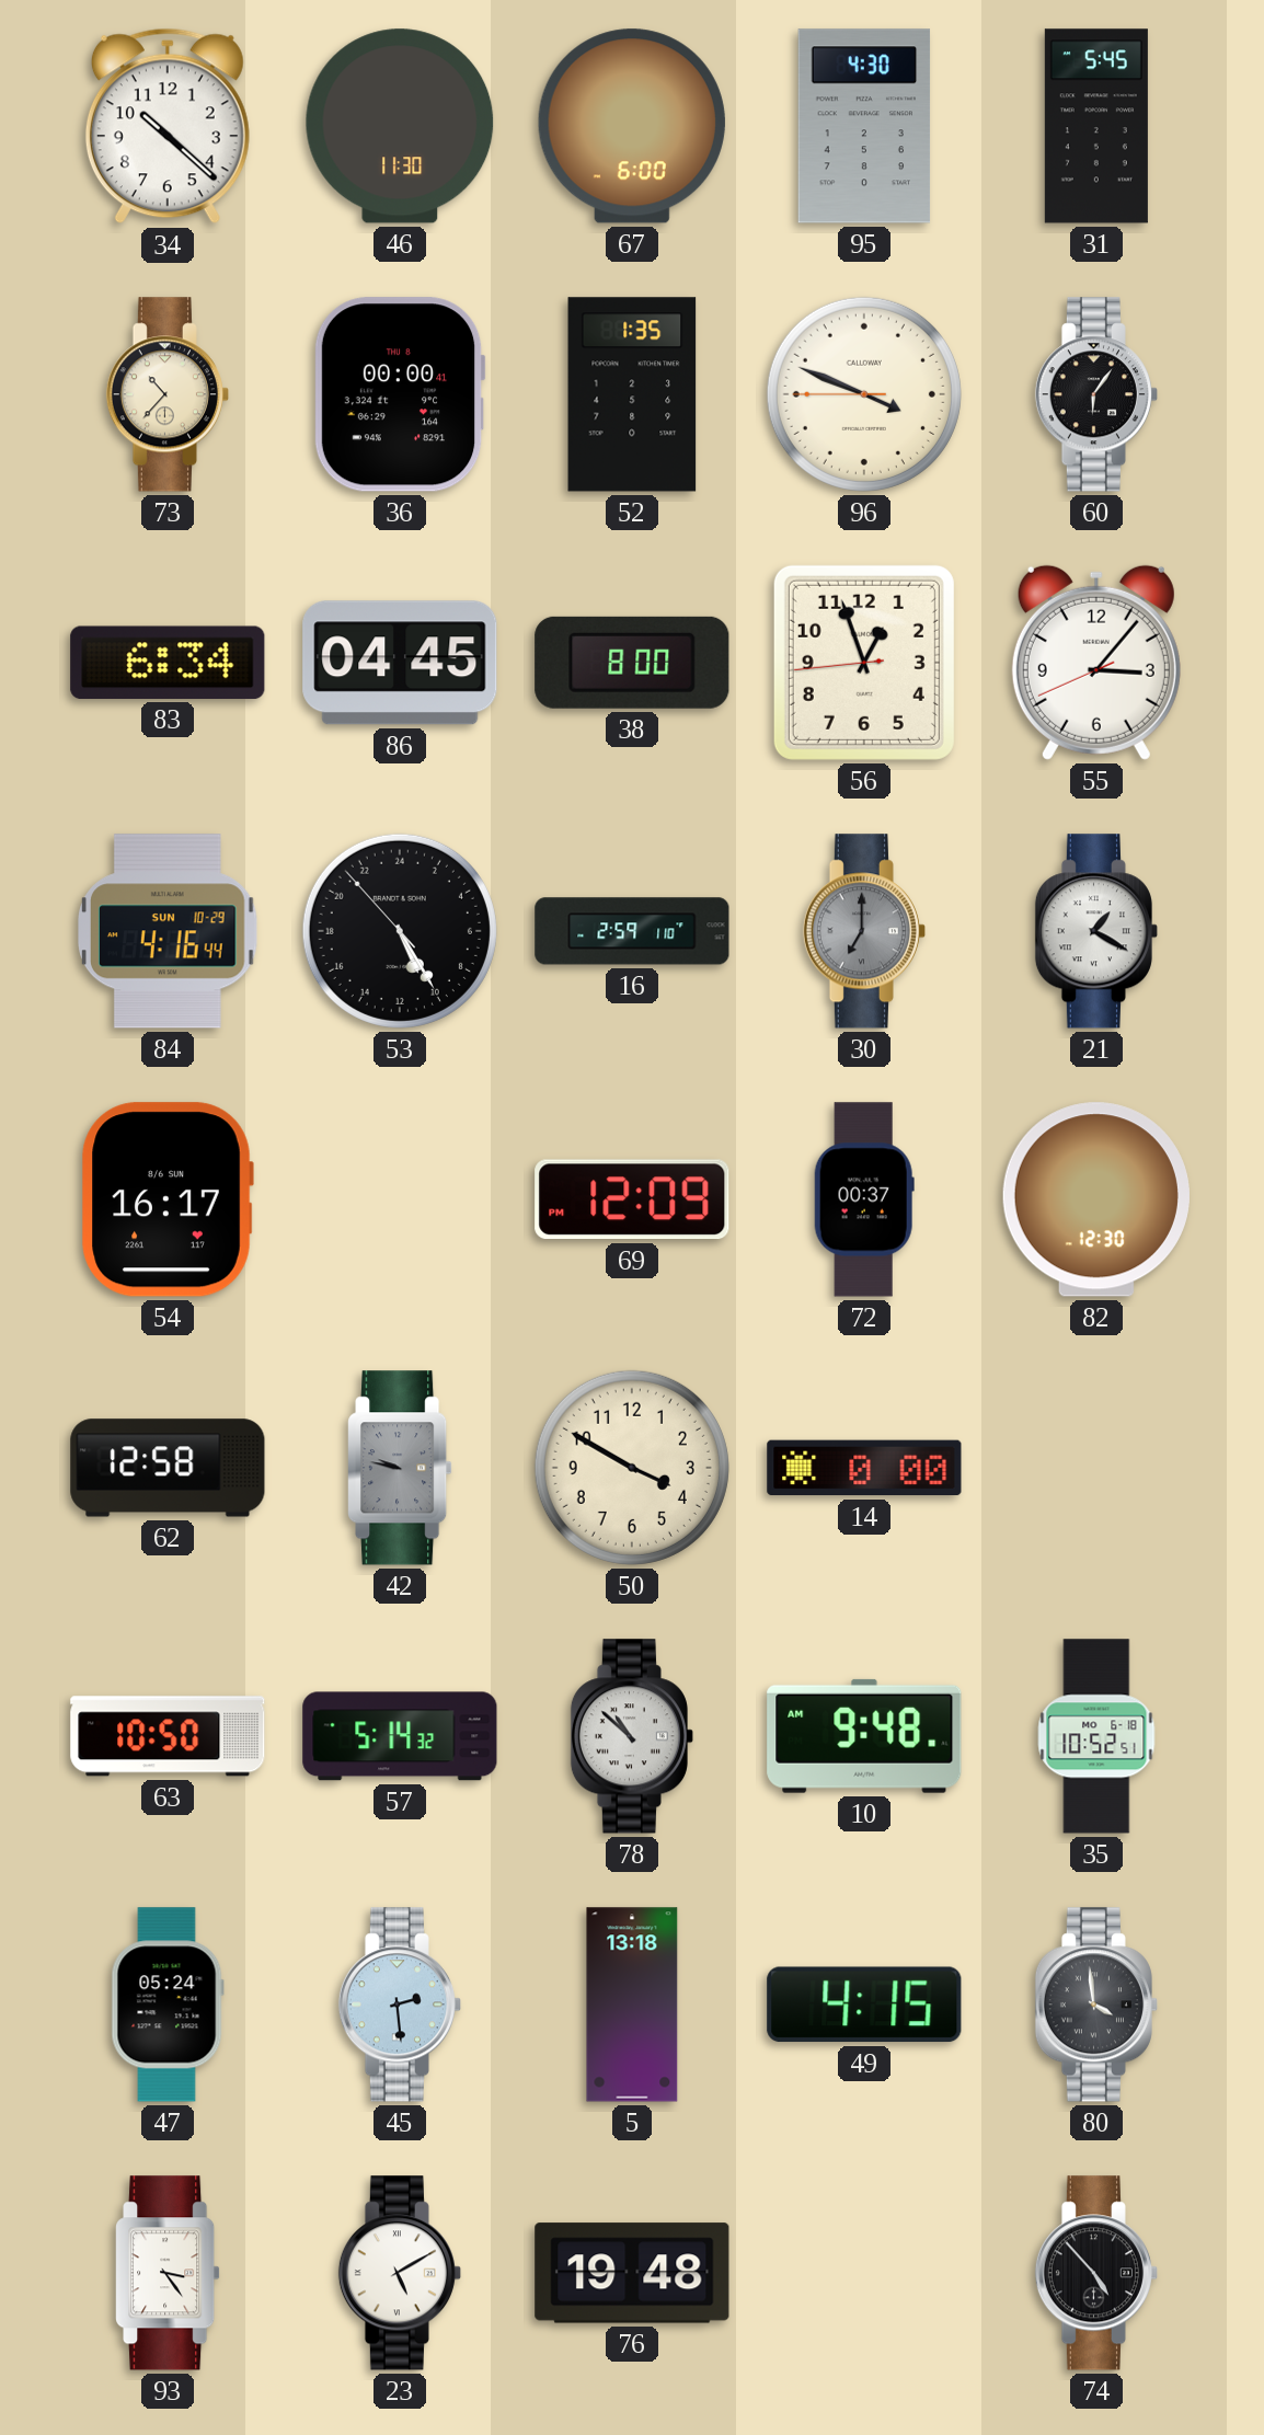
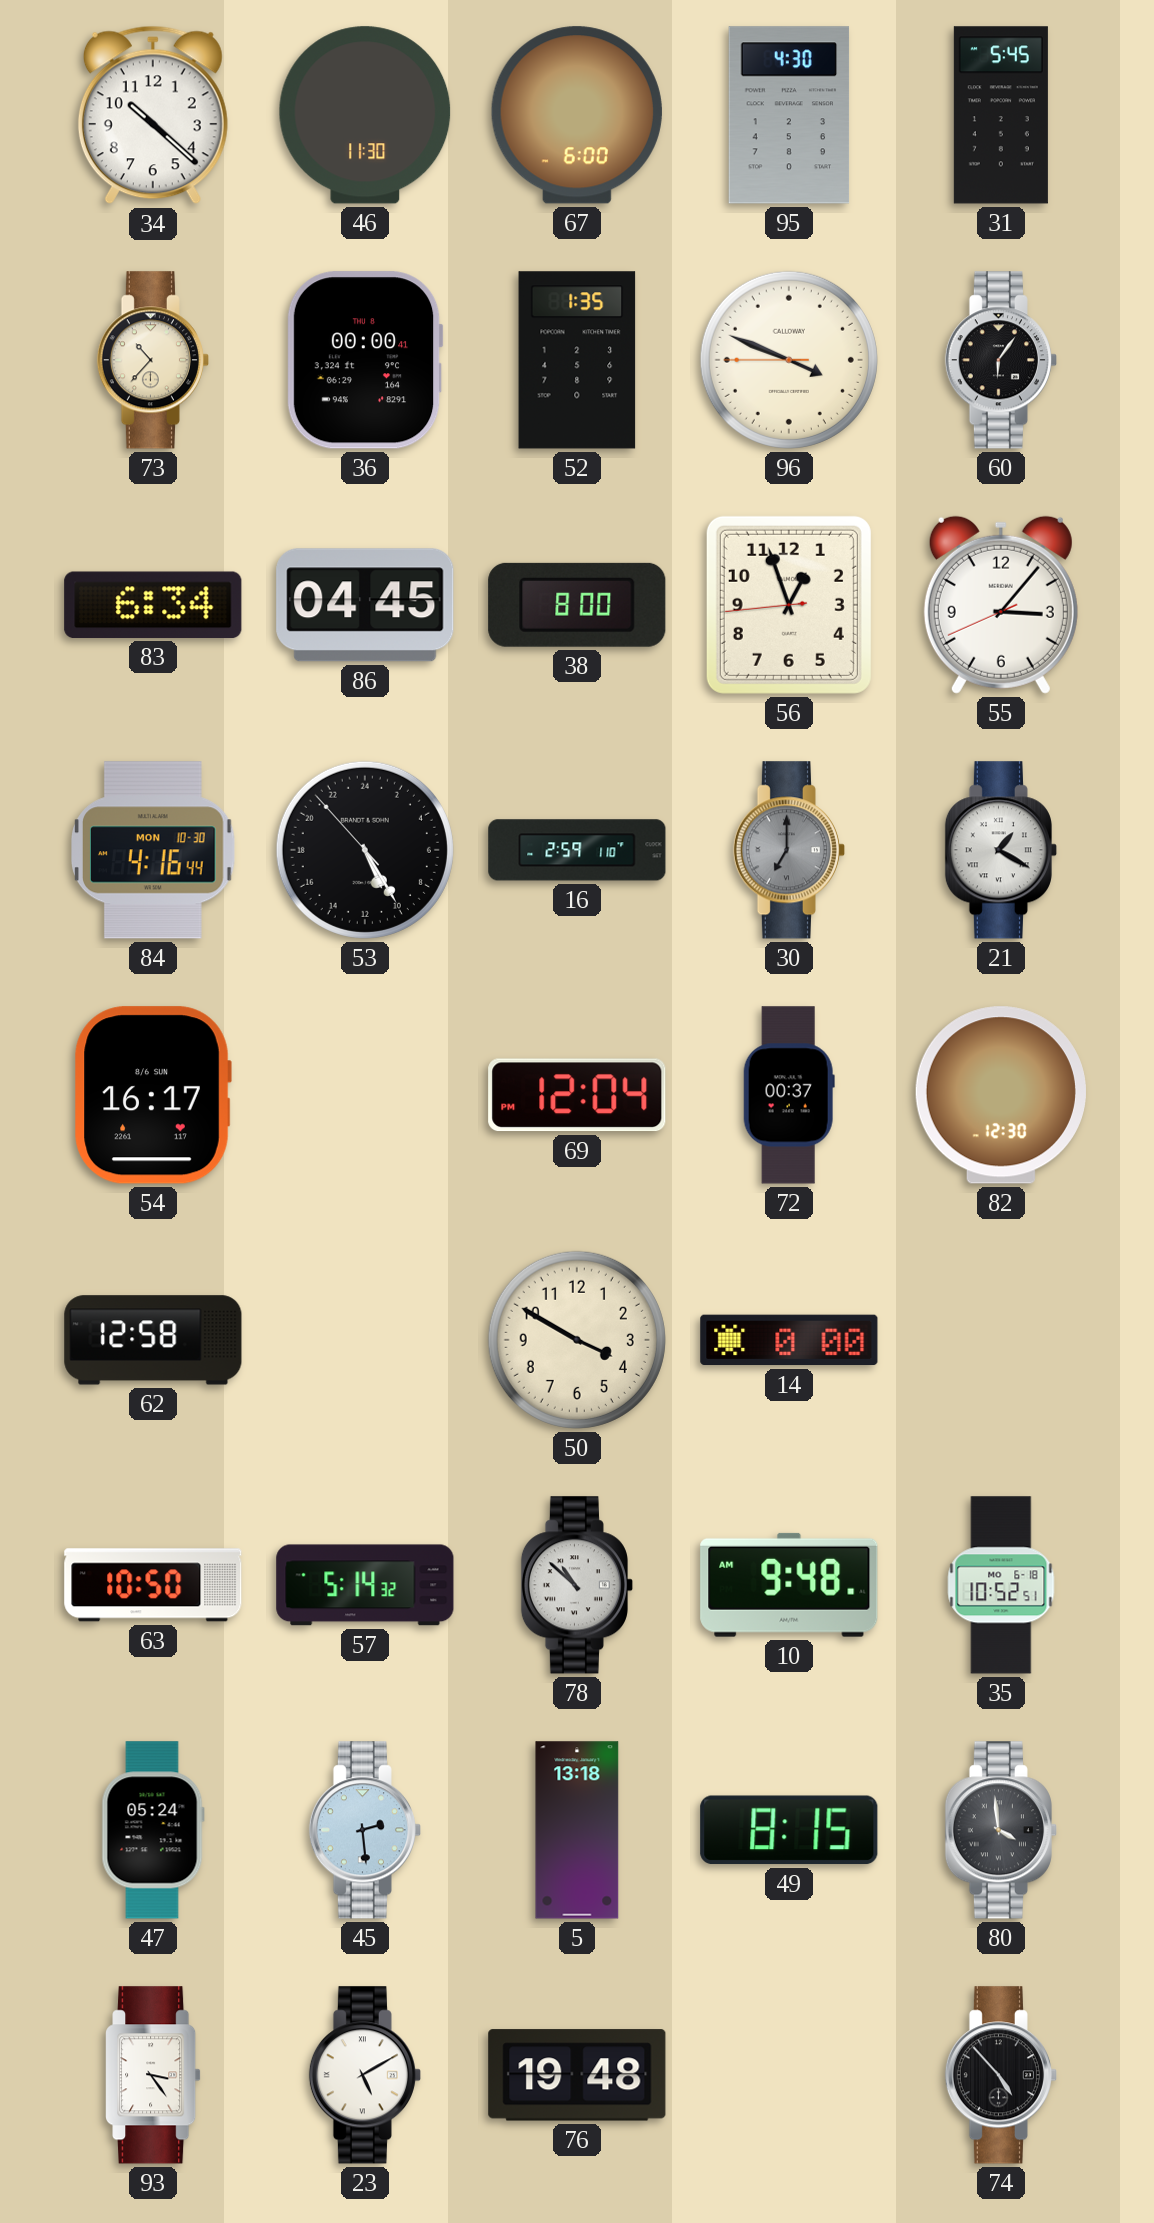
84 date: SUN 10-29 -> MON 10-30 (153, 850)
69: 12:09 -> 12:04 (577, 1095)
42: 9:47 -> none (400, 1468)
49: 4:15 -> 8:15 (789, 1830)
